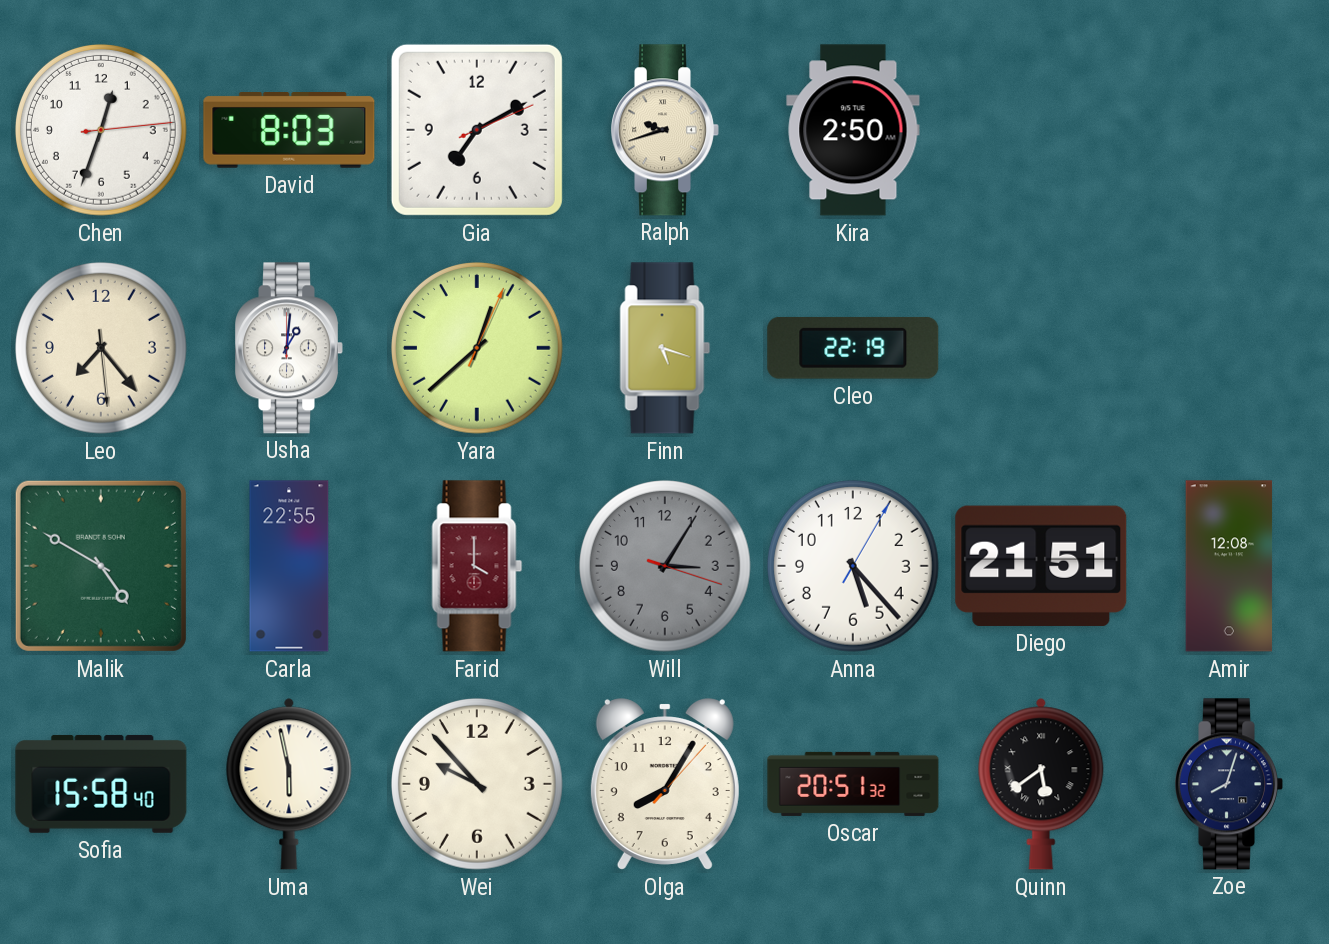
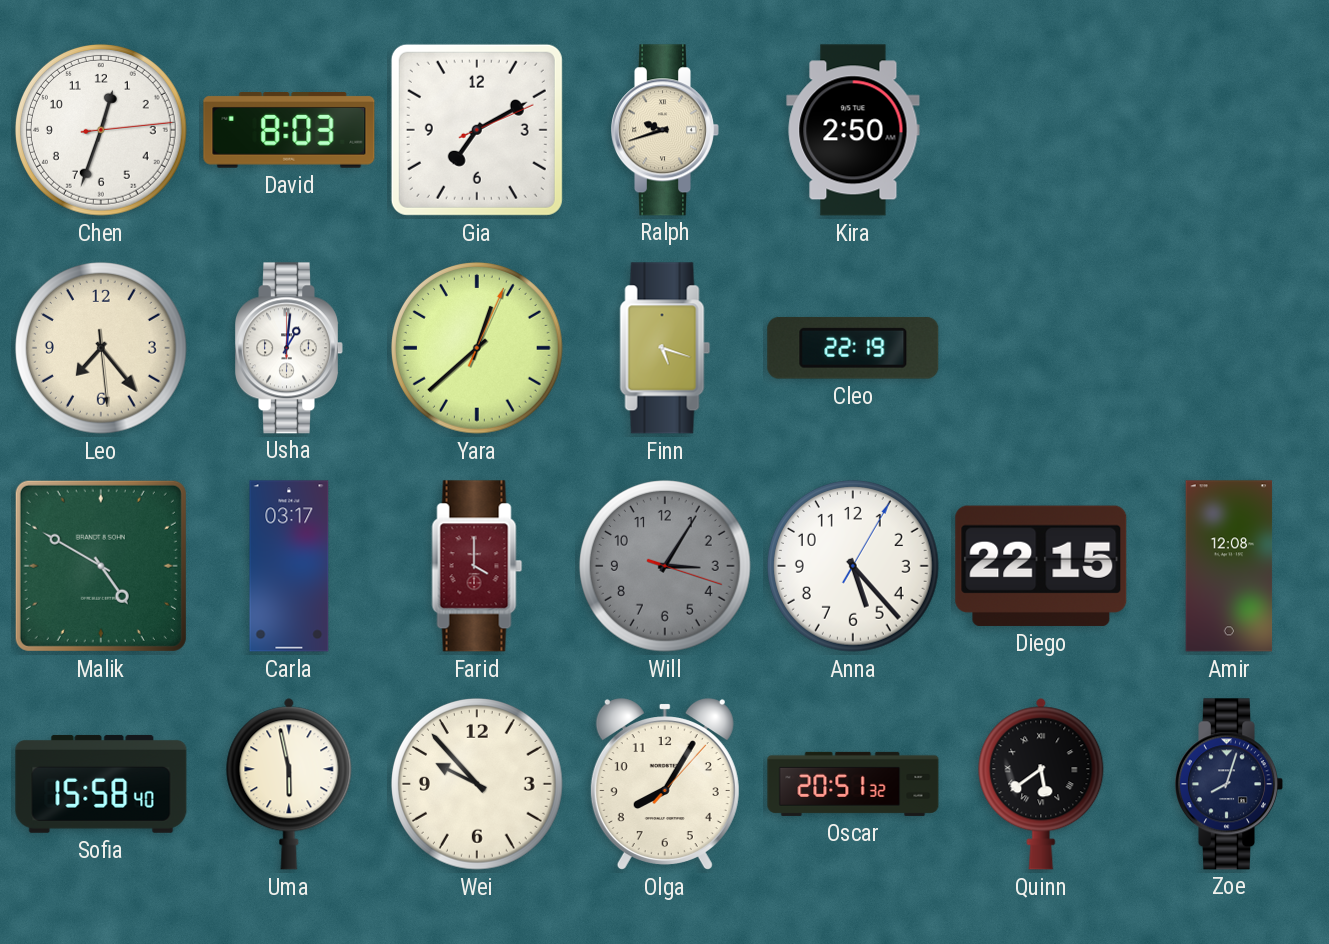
Carla: 22:55 -> 03:17 (289, 566)
Diego: 21:51 -> 22:15 (1041, 566)
